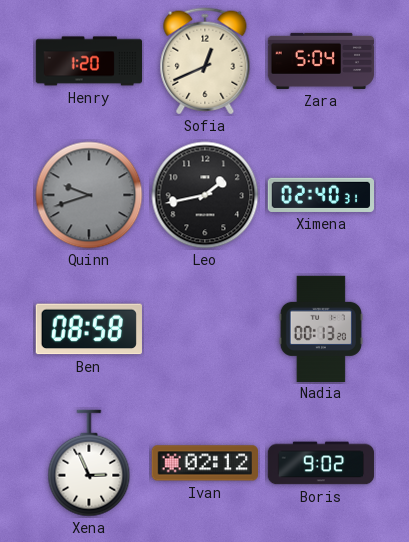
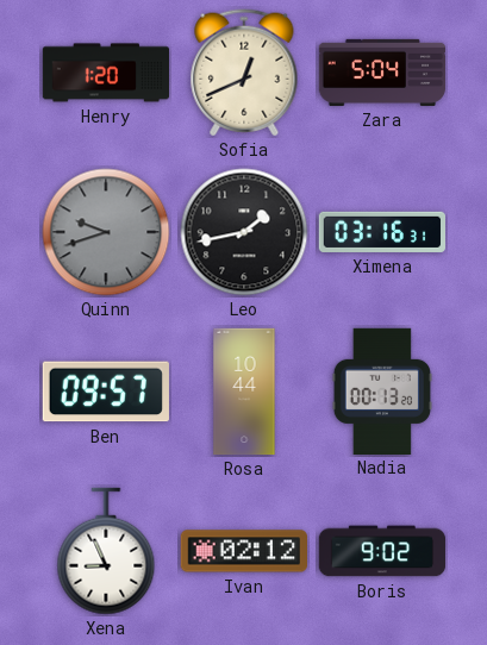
Ximena: 02:40 -> 03:16 (381, 232)
Ben: 08:58 -> 09:57 (106, 392)
Rosa: none -> 10:44 (244, 392)
Xena: 2:56 -> 8:56 (106, 551)
